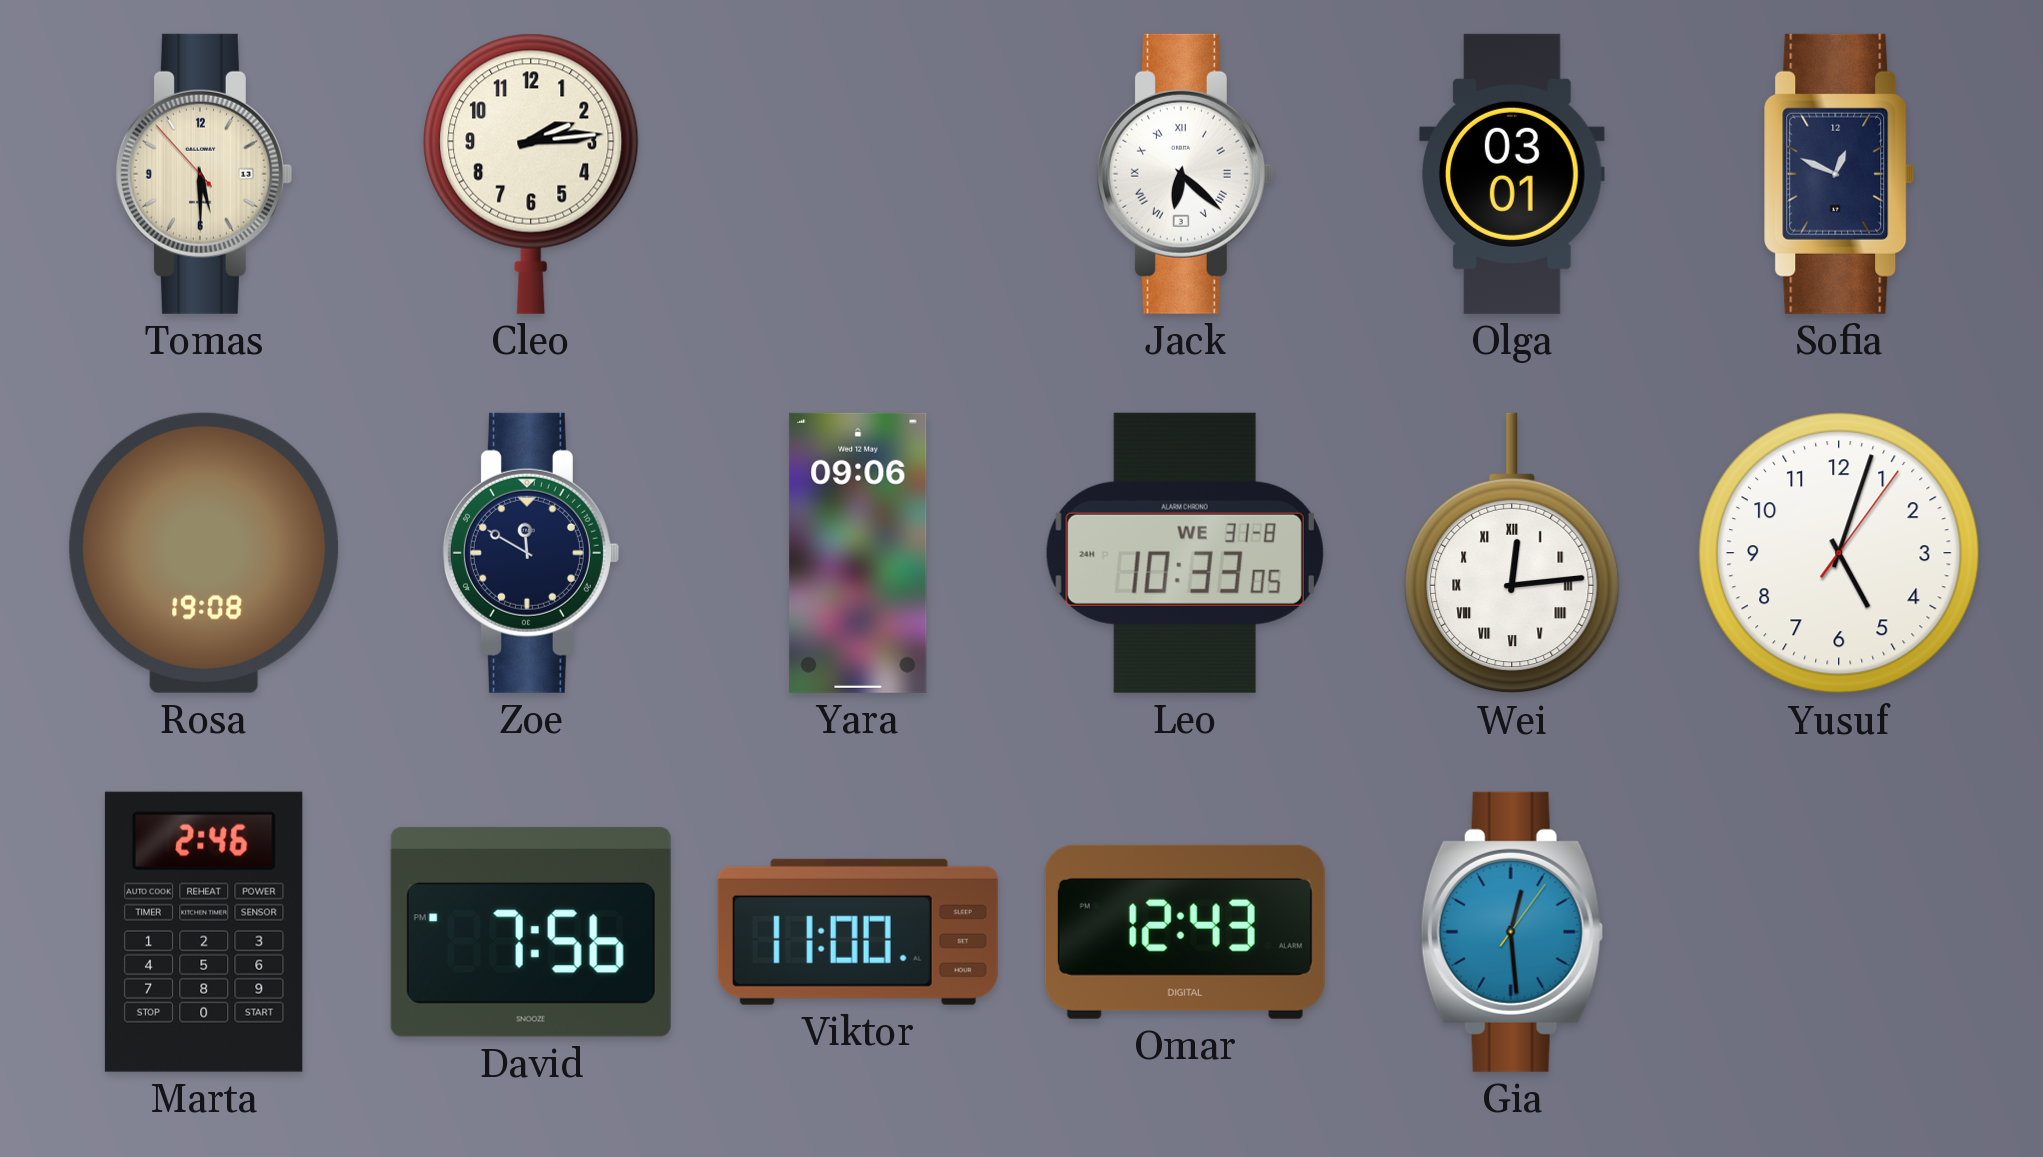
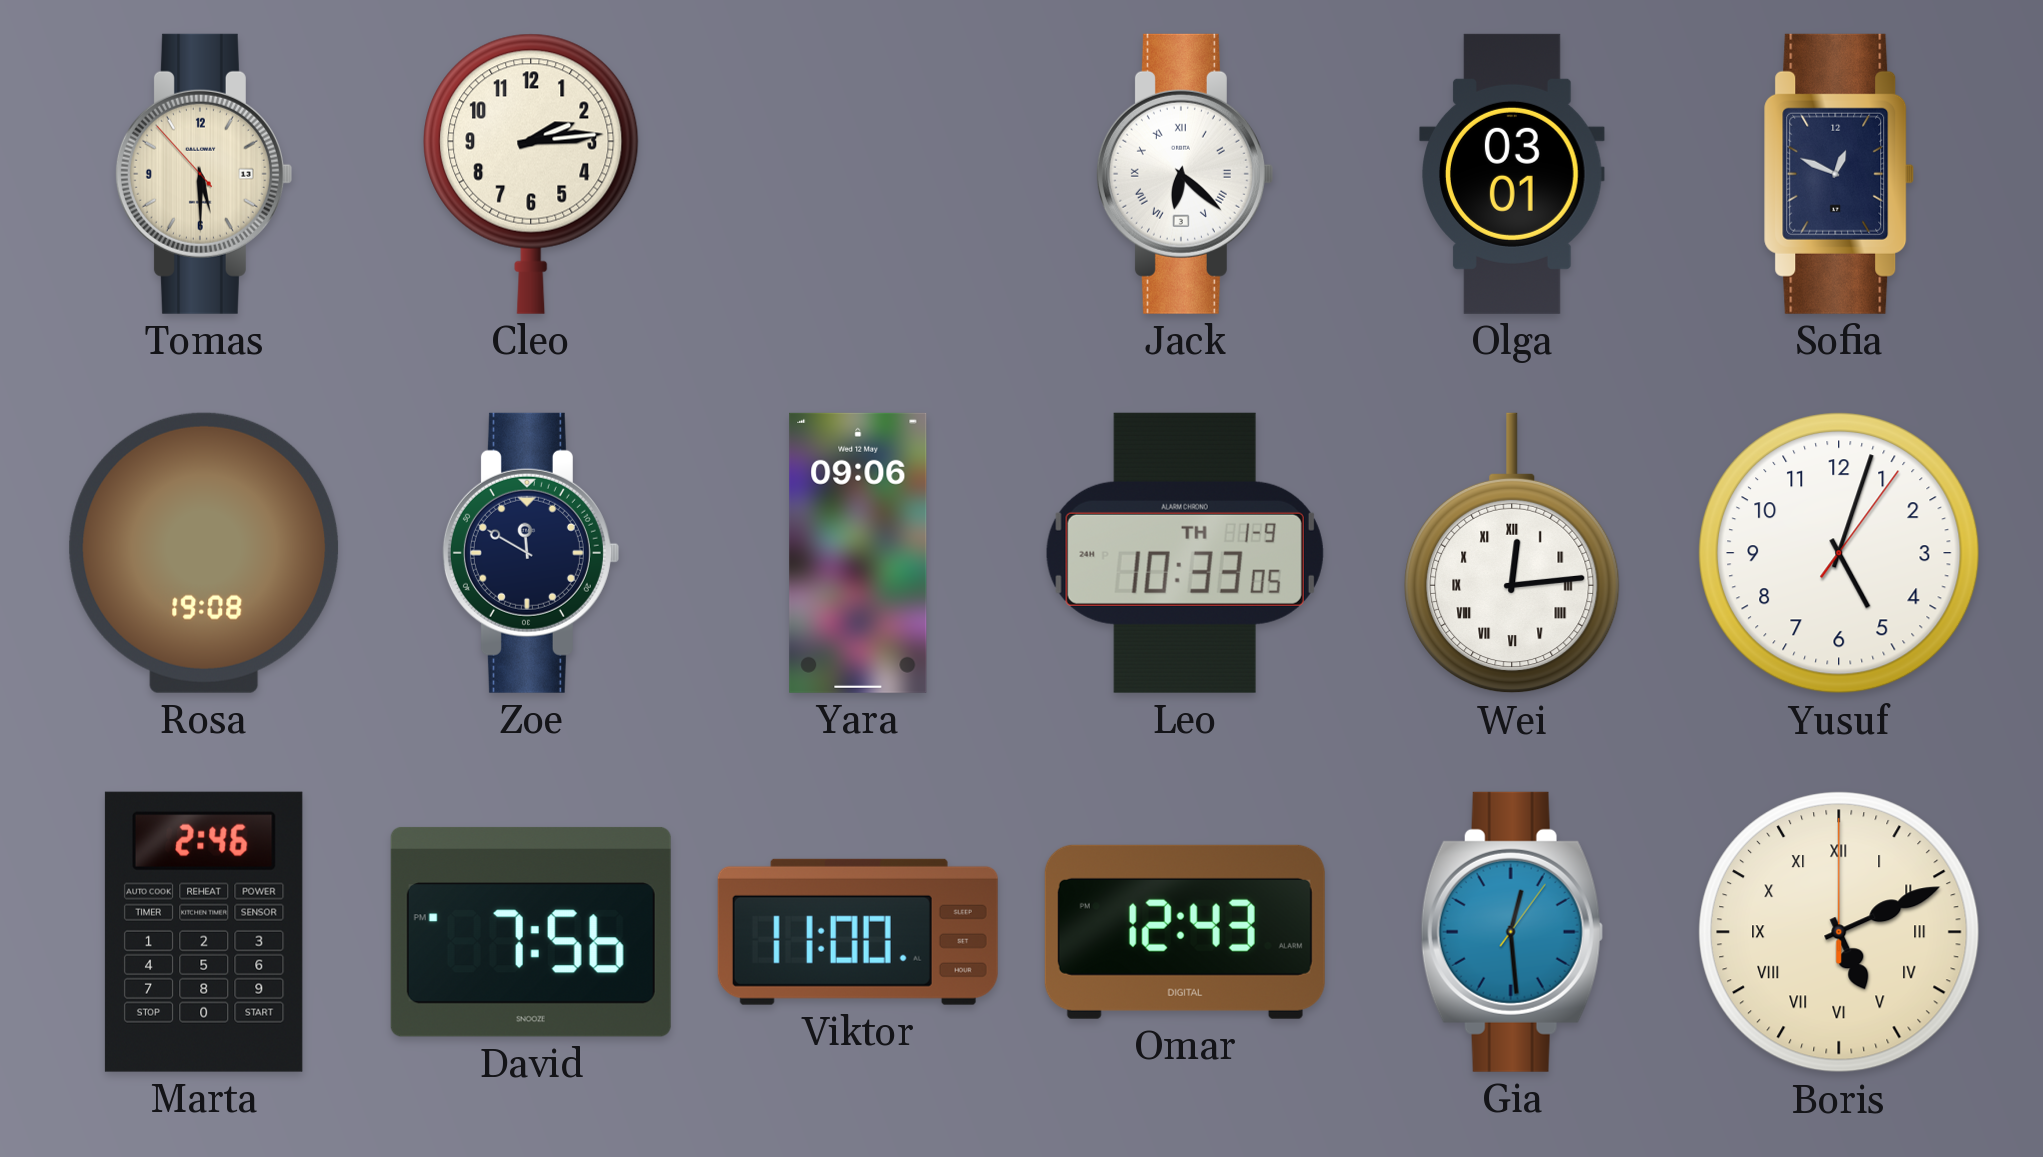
Leo date: WE 31-8 -> TH 1-9 (1185, 553)
Boris: none -> 5:11 (1839, 932)
